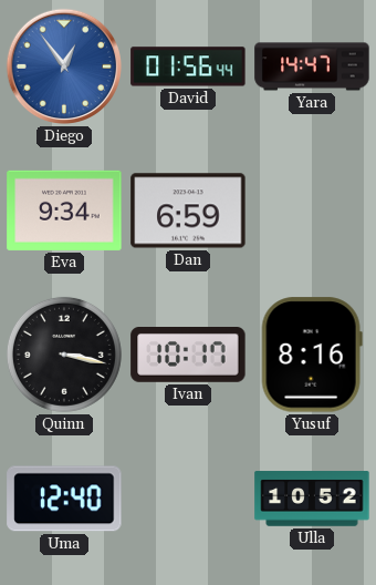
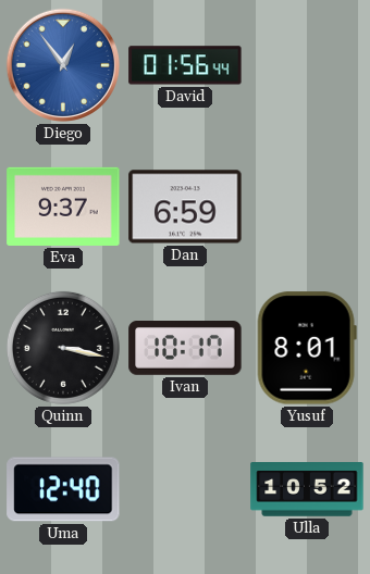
Yara: 14:47 -> none (312, 66)
Eva: 9:34 -> 9:37 (63, 207)
Yusuf: 8:16 -> 8:01 (307, 348)
